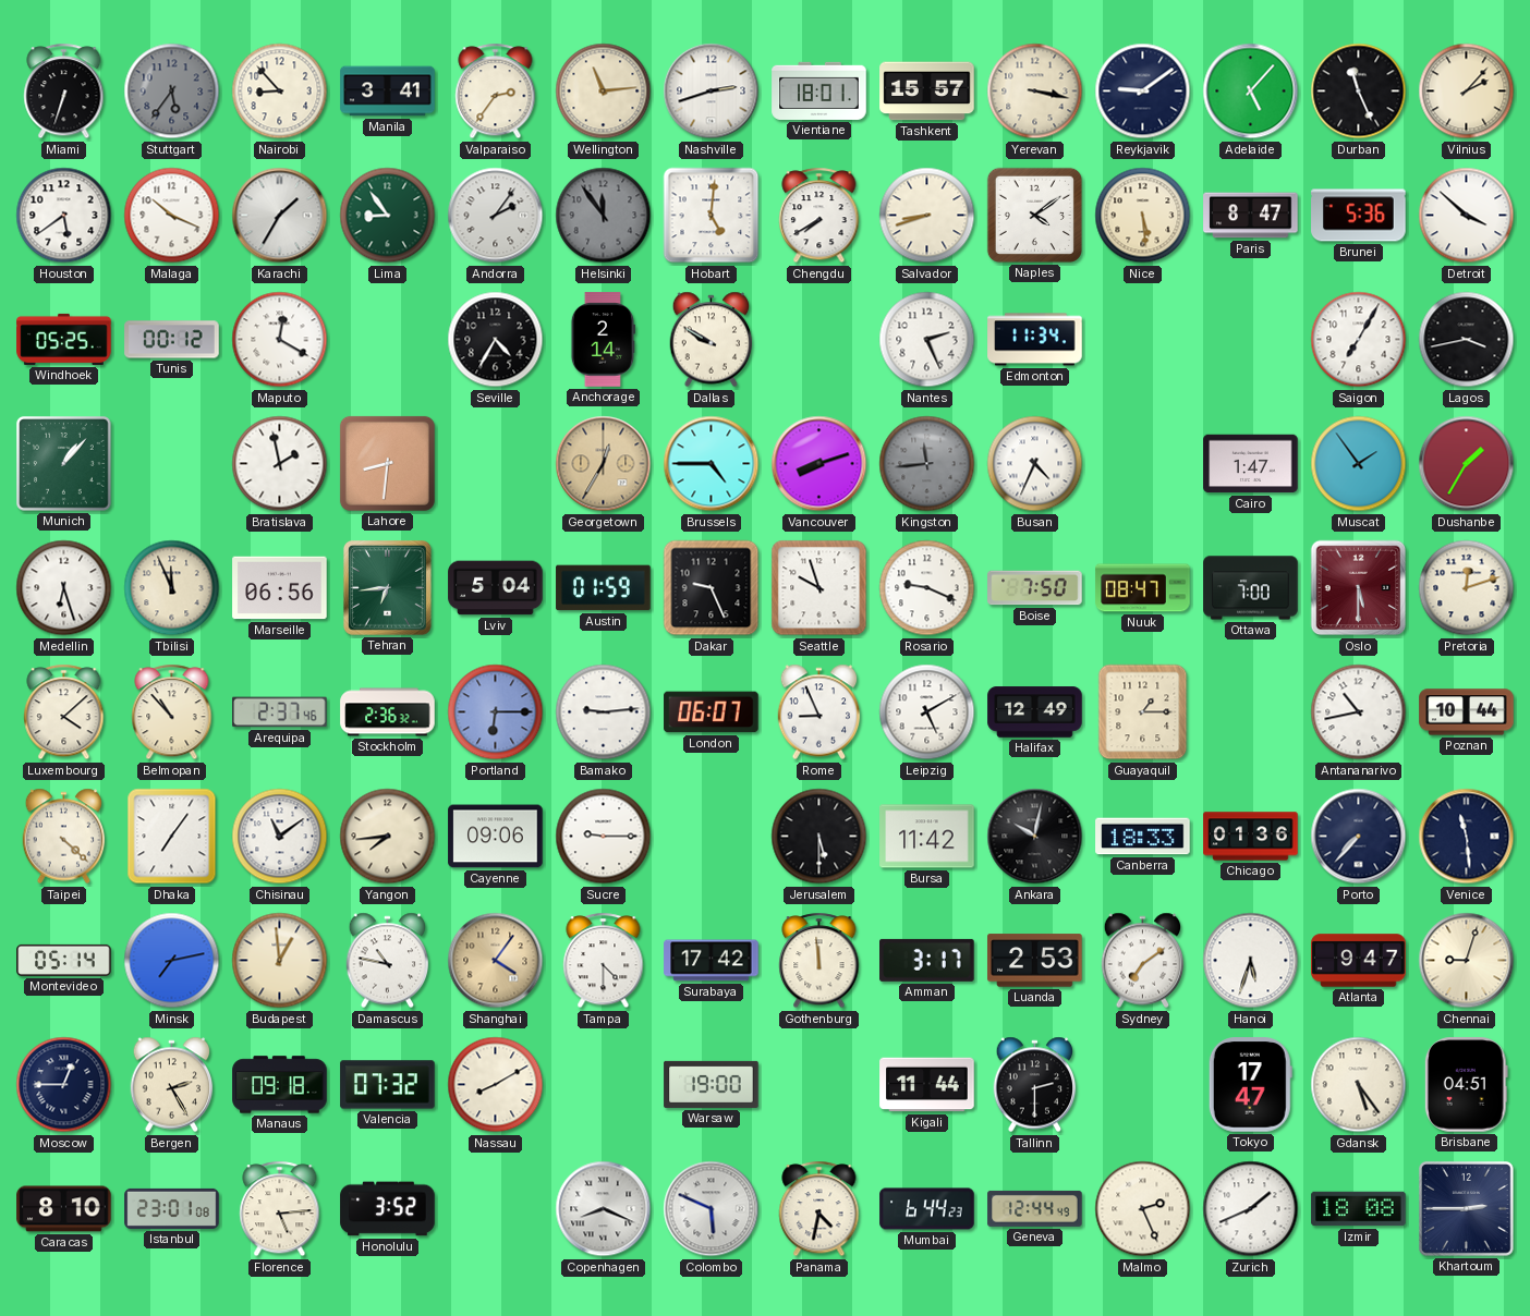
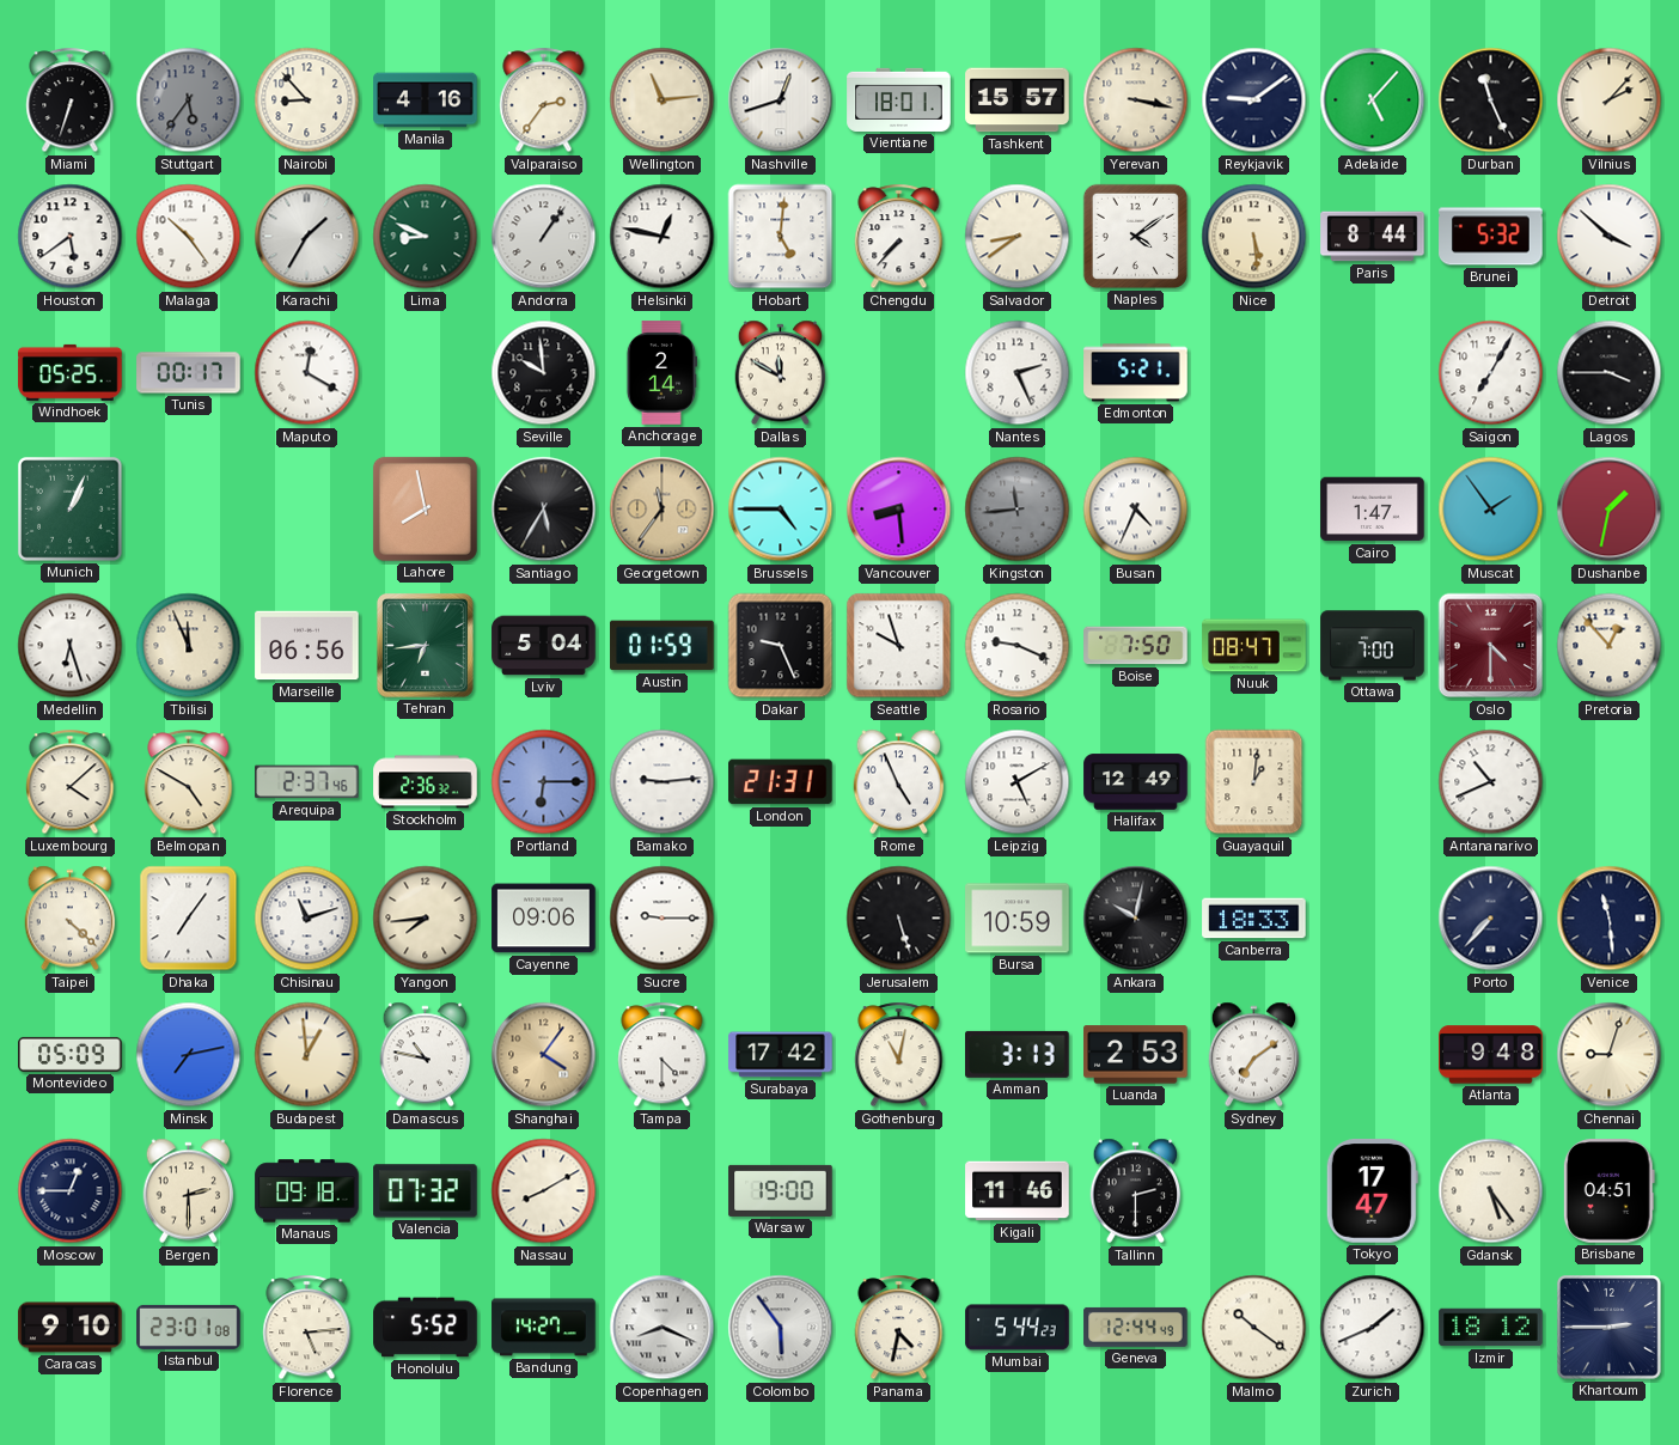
Manila: 3:41 -> 4:16 (426, 100)
Nashville: 2:42 -> 12:42 (781, 100)
Malaga: 10:19 -> 10:24 (189, 237)
Lima: 8:54 -> 8:49 (426, 237)
Andorra: 2:06 -> 1:06 (544, 237)
Helsinki: 11:54 -> 12:47 (663, 237)
Helsinki dial: grey -> white (663, 237)
Chengdu: 7:40 -> 7:37 (899, 237)
Salvador: 8:42 -> 8:39 (1018, 237)
Paris: 8:47 -> 8:44 (1373, 237)
Brunei: 5:36 -> 5:32 (1491, 237)
Tunis: 00:12 -> 00:17 (189, 373)
Seville: 4:35 -> 9:59 (544, 373)
Dallas: 9:50 -> 11:50 (781, 373)
Edmonton: 11:34 -> 5:21 (1136, 373)
Lagos: 3:43 -> 3:45 (1610, 373)
Munich: 1:07 -> 1:04 (71, 510)
Bratislava: 1:58 -> none (280, 464)
Lahore: 8:31 -> 7:58 (425, 508)
Santiago: none -> 5:35 (544, 510)
Georgetown: 12:35 -> 11:36 (663, 510)
Vancouver: 8:12 -> 8:29 (899, 510)
Dushanbe: 1:35 -> 1:32 (1610, 510)
Oslo: 5:30 -> 4:30 (1491, 646)
Pretoria: 12:12 -> 12:53 (1610, 646)
Belmopan: 10:53 -> 4:50 (189, 782)
London: 06:07 -> 21:31 (781, 782)
Rome: 8:56 -> 4:56 (899, 782)
Guayaquil: 1:15 -> 1:01 (1254, 782)
Antananarivo: 10:43 -> 10:41 (1491, 782)
Poznan: 10:44 -> none (1467, 712)
Chisinau: 11:09 -> 11:12 (307, 919)
Jerusalem: 5:30 -> 5:27 (899, 919)
Bursa: 11:42 -> 10:59 (1018, 919)
Chicago: 01:36 -> none (1251, 837)
Montevideo: 05:14 -> 05:09 (71, 1054)
Gothenburg: 11:59 -> 11:02 (899, 1055)
Amman: 3:17 -> 3:13 (1018, 1054)
Hanoi: 5:33 -> none (1251, 961)
Atlanta: 9:47 -> 9:48 (1491, 1055)
Bergen: 2:25 -> 2:30 (189, 1191)
Kigali: 11:44 -> 11:46 (1018, 1191)
Caracas: 8:10 -> 9:10 (71, 1328)
Honolulu: 3:52 -> 5:52 (426, 1328)
Bandung: none -> 14:27 (544, 1328)
Colombo: 5:49 -> 5:54 (781, 1328)
Mumbai: 6:44 -> 5:44 (1018, 1328)
Malmo: 2:26 -> 10:21 (1254, 1328)
Izmir: 18:08 -> 18:12 (1491, 1328)
